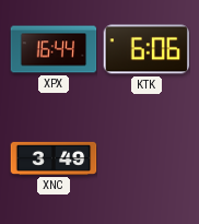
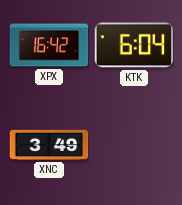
XPX: 16:44 -> 16:42 (49, 45)
KTK: 6:06 -> 6:04 (134, 45)
